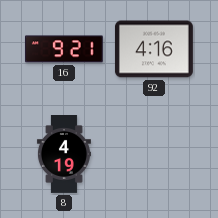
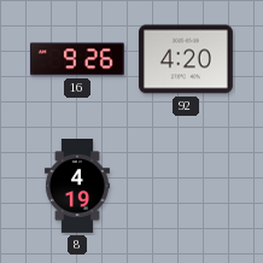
16: 9:21 -> 9:26 (77, 59)
92: 4:16 -> 4:20 (186, 59)
